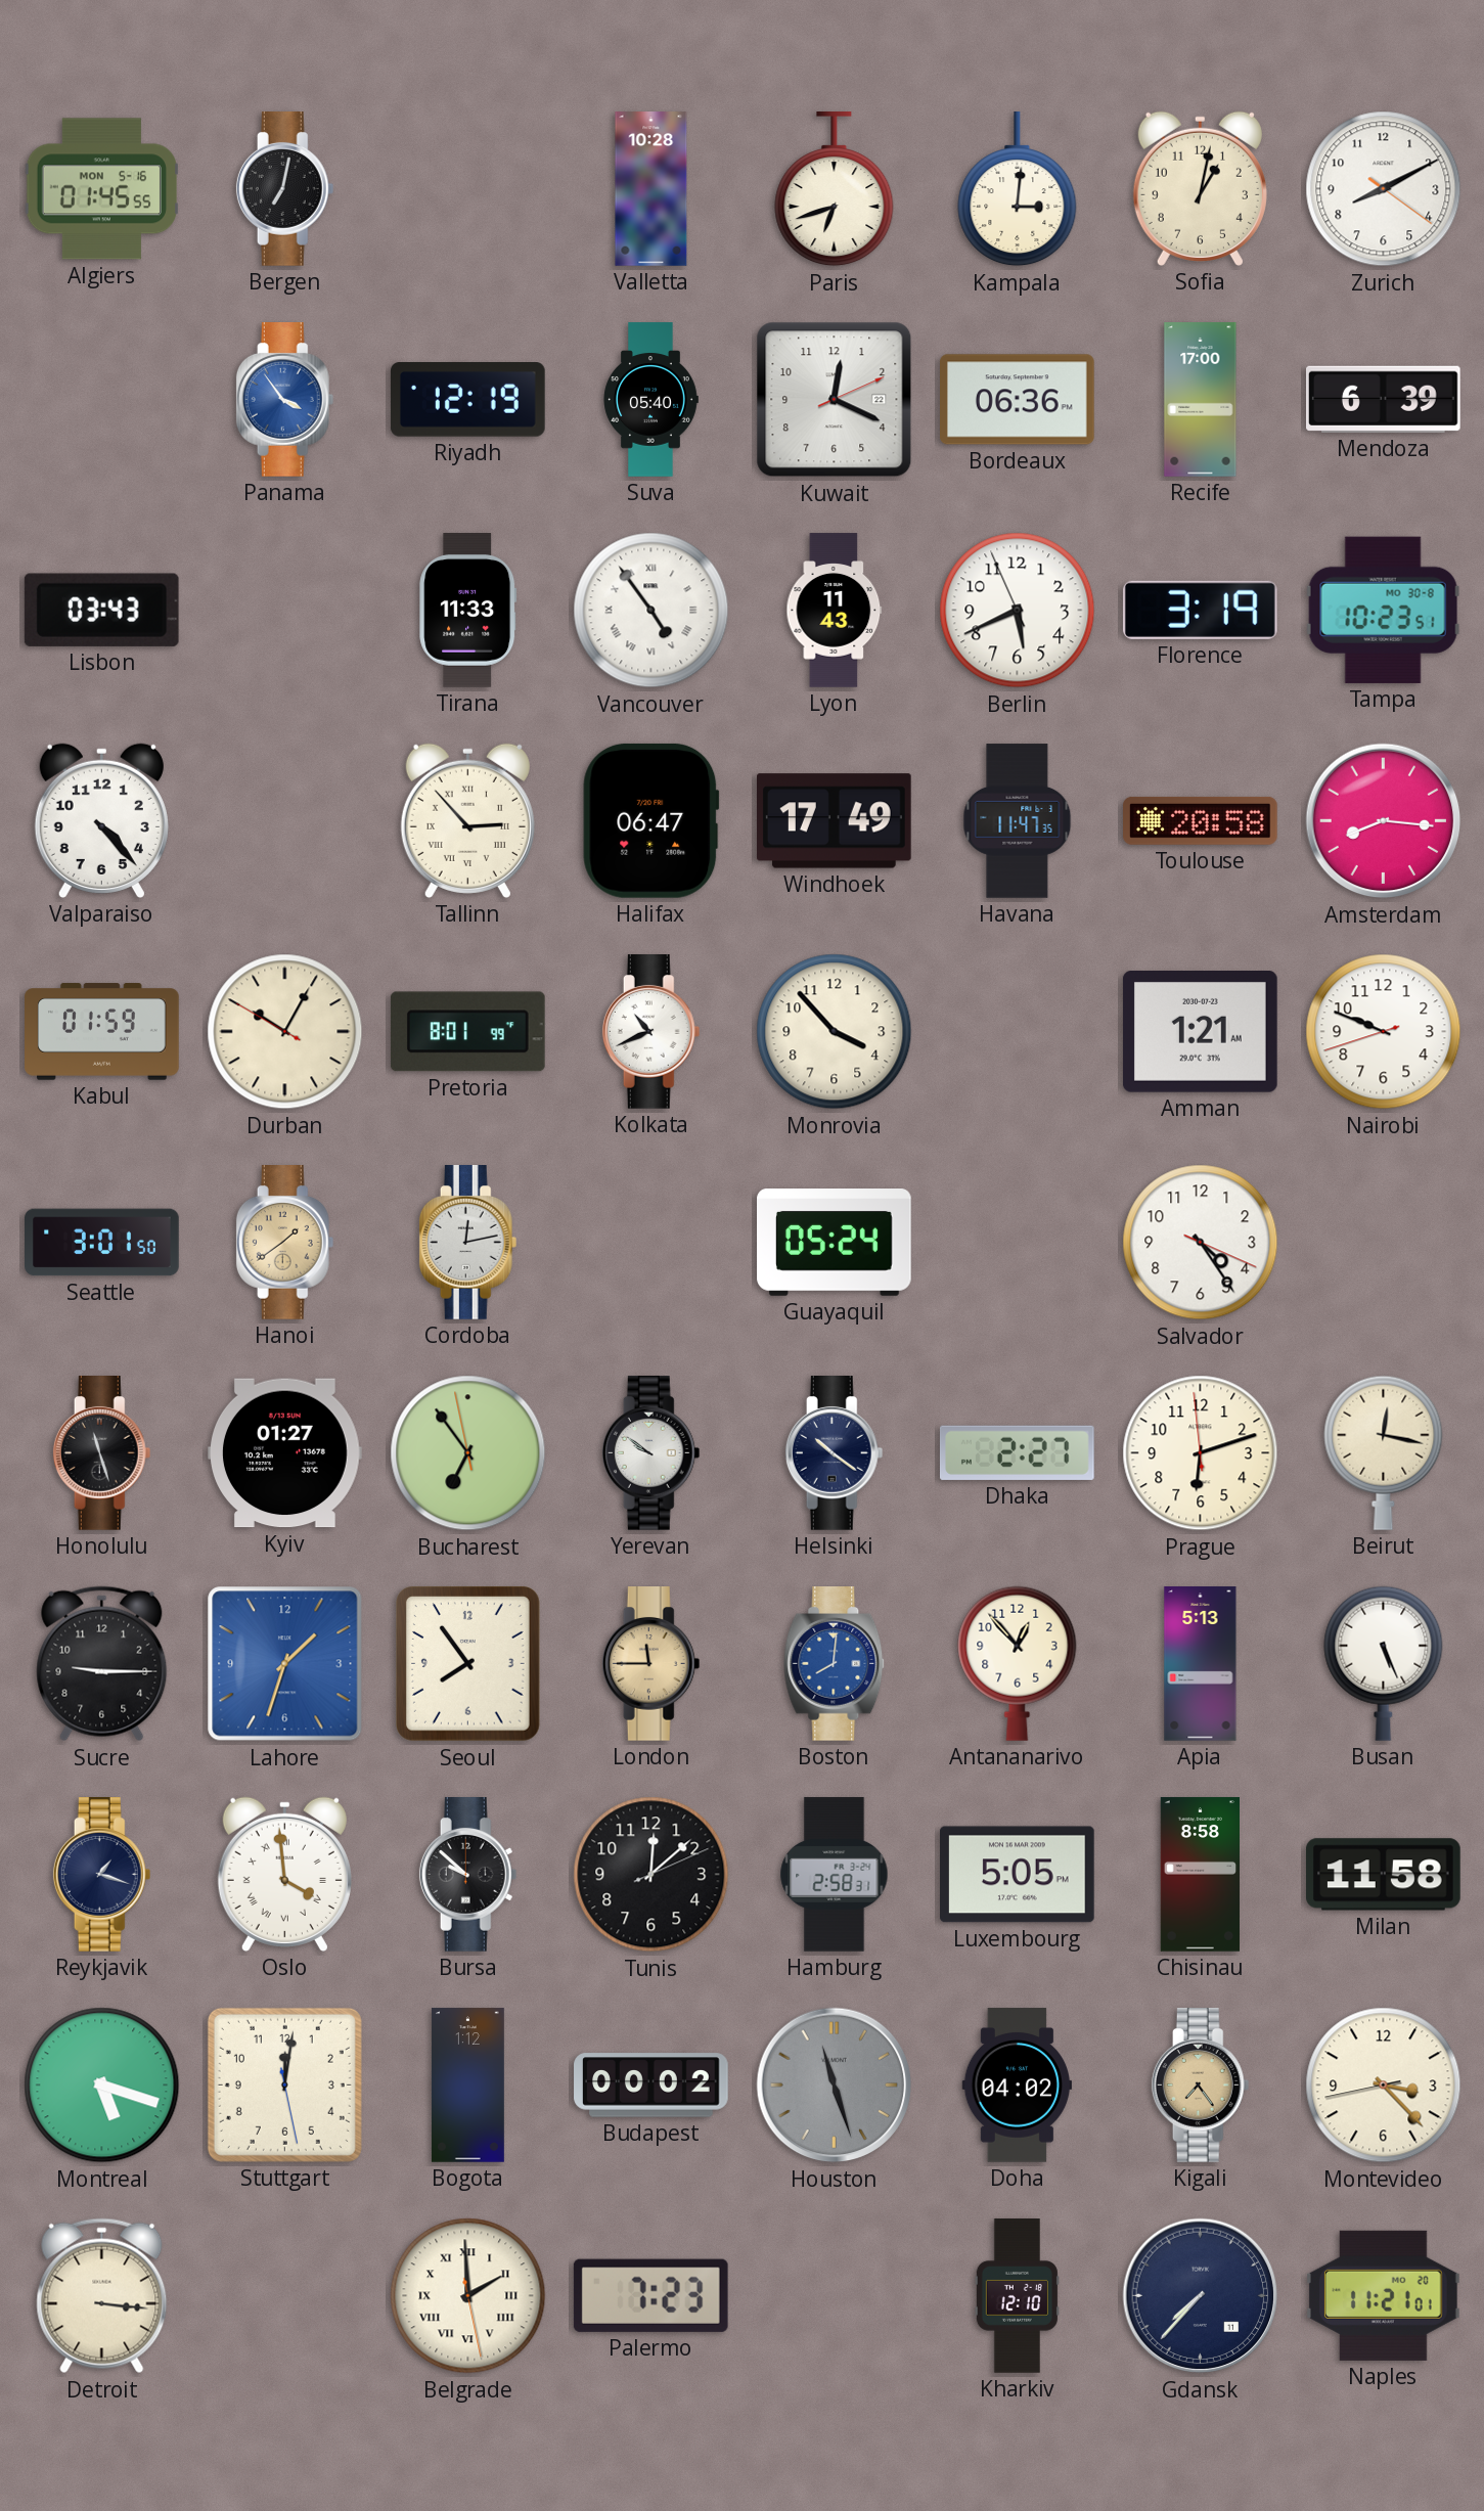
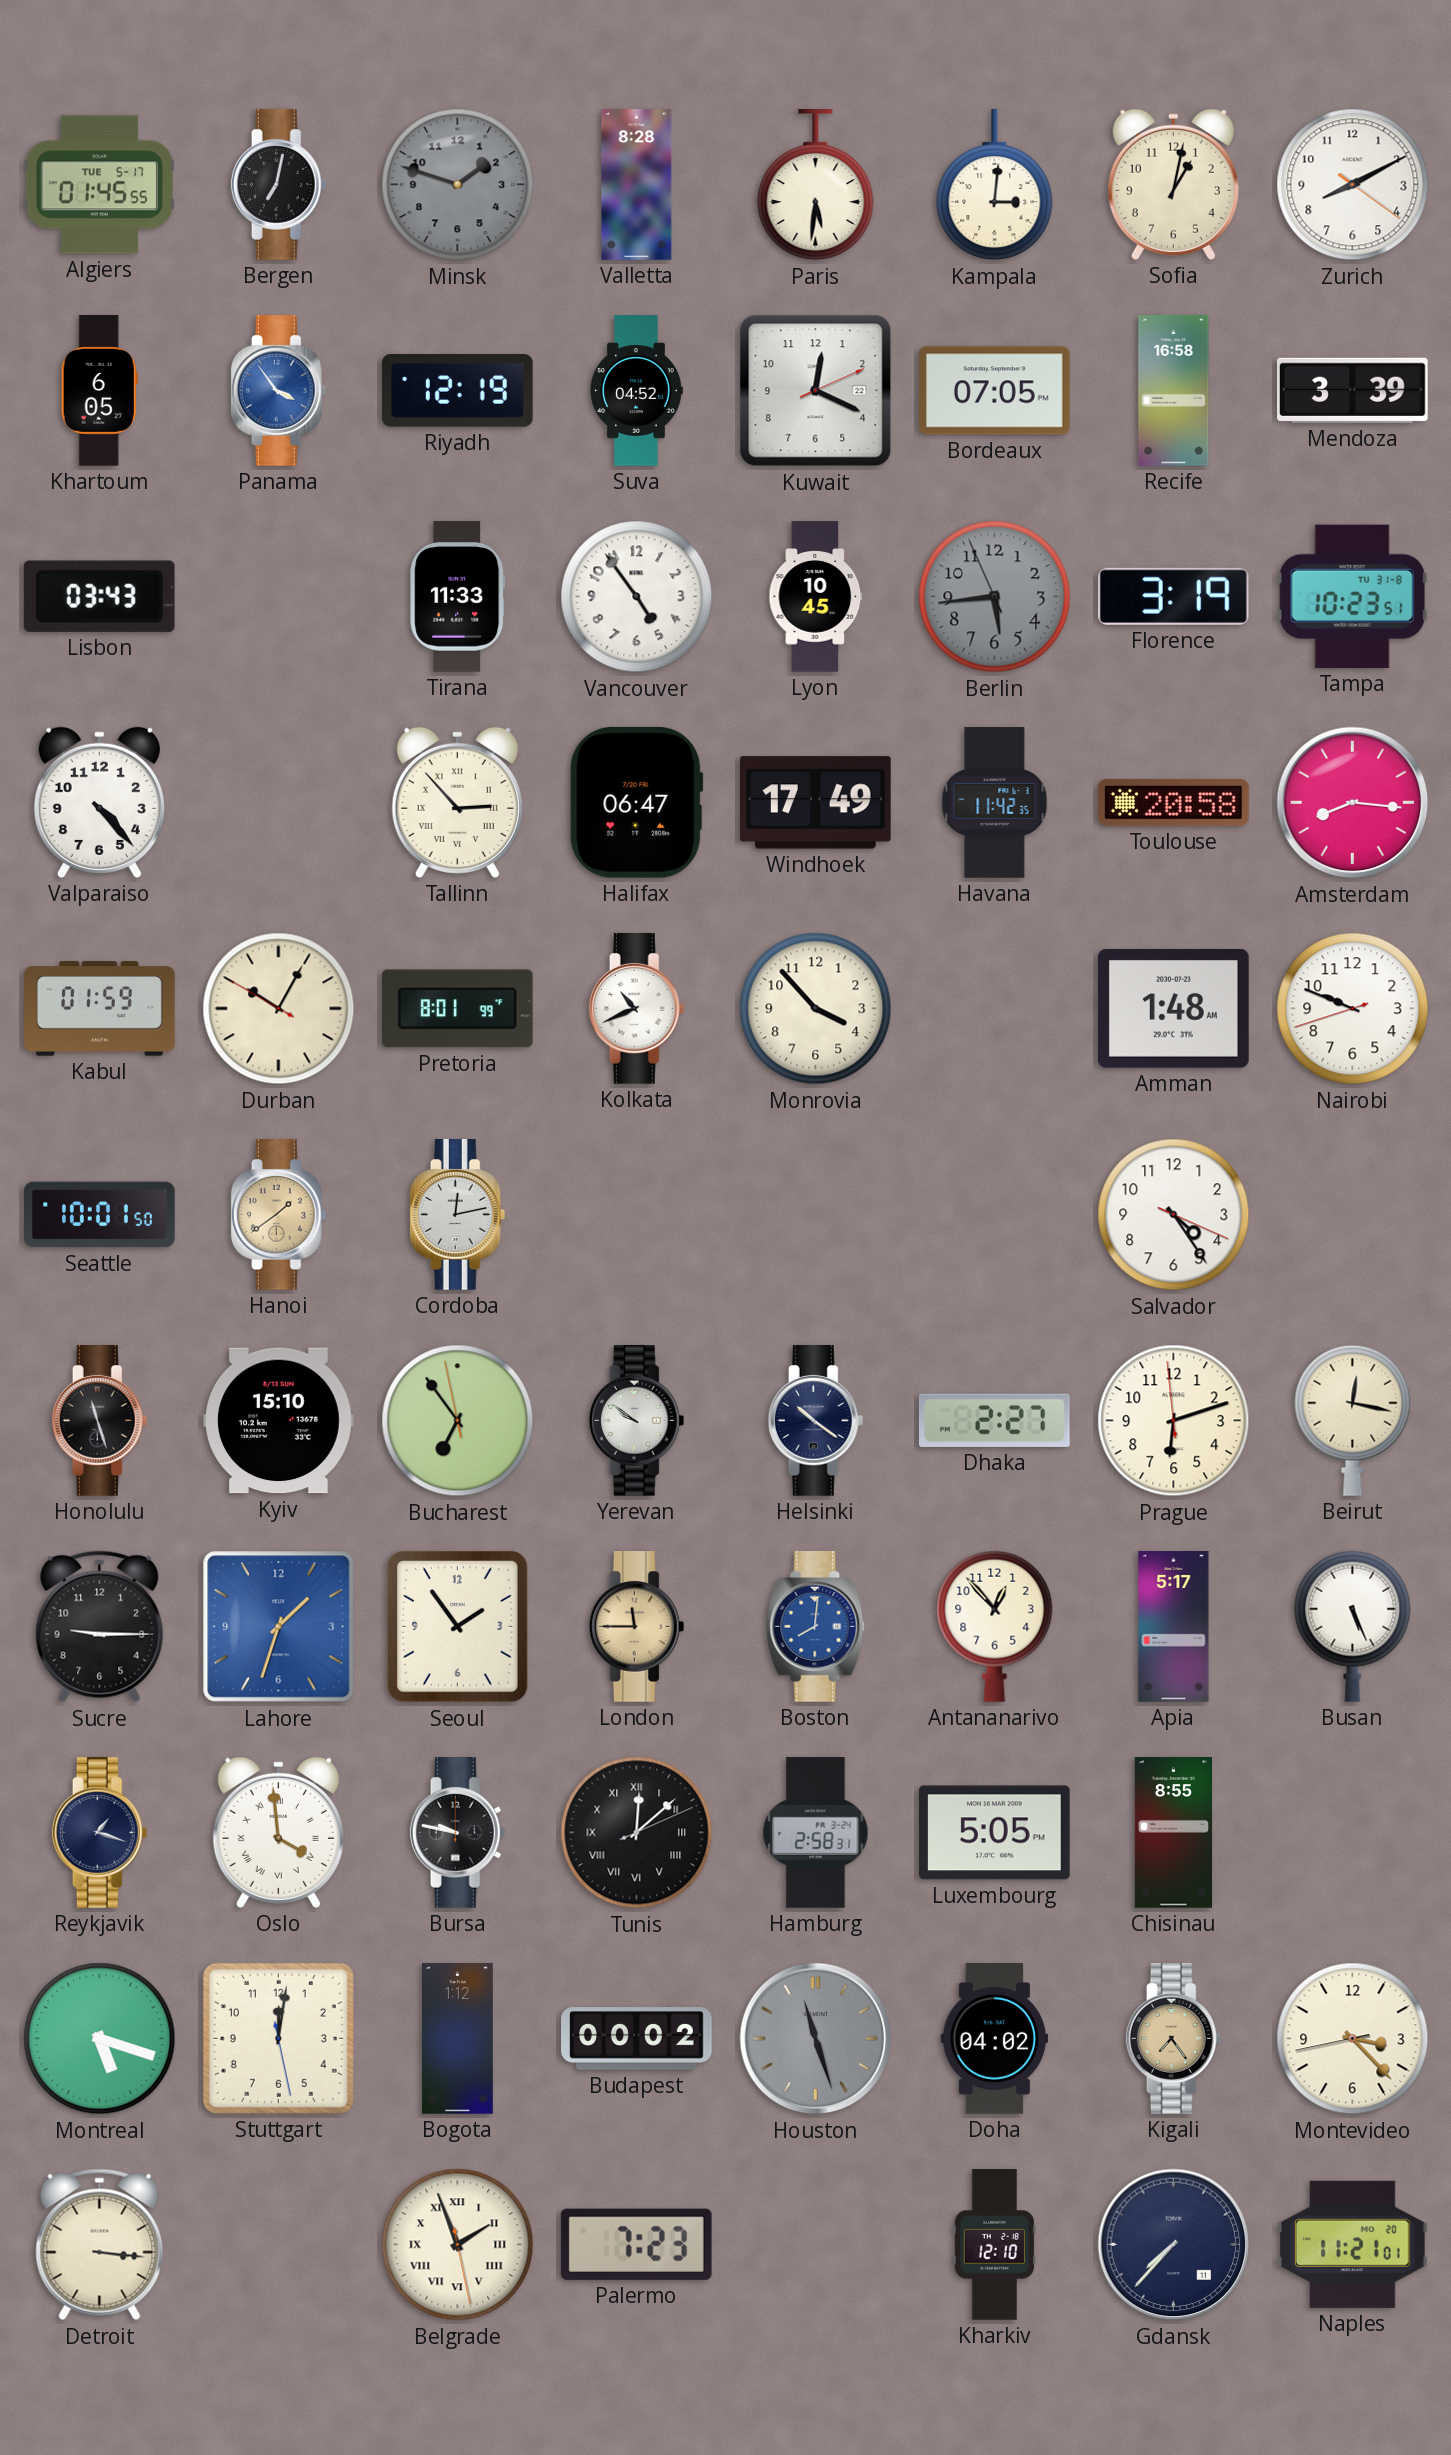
Algiers date: MON 5-16 -> TUE 5-17 (99, 185)
Minsk: none -> 1:48 (458, 185)
Valletta: 10:28 -> 8:28 (637, 185)
Paris: 6:42 -> 5:31 (816, 186)
Khartoum: none -> 6:05 (99, 391)
Suva: 05:40 -> 04:52 (636, 391)
Bordeaux: 06:36 -> 07:05 (995, 391)
Recife: 17:00 -> 16:58 (1174, 391)
Mendoza: 6:39 -> 3:39 (1353, 390)
Vancouver numerals: Roman -> Arabic (637, 597)
Lyon: 11:43 -> 10:45 (816, 597)
Berlin: 5:40 -> 5:43 (995, 597)
Berlin dial: white -> grey (995, 597)
Tampa date: MO 30-8 -> TU 31-8 (1352, 596)
Havana: 11:47 -> 11:42 (995, 803)
Amman: 1:21 -> 1:48 (1173, 1009)
Seattle: 3:01 -> 10:01 (100, 1215)
Guayaquil: 05:24 -> none (835, 1243)
Kyiv: 01:27 -> 15:10 (279, 1421)
Seoul: 7:54 -> 1:54 (458, 1627)
Apia: 5:13 -> 5:17 (1174, 1627)
Bursa: 9:52 -> 9:47 (458, 1833)
Tunis numerals: Arabic -> Roman (637, 1833)
Chisinau: 8:58 -> 8:55 (1173, 1833)
Milan: 11:58 -> none (1384, 1875)
Belgrade: 1:59 -> 1:56 (458, 2245)
